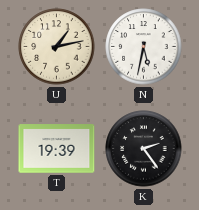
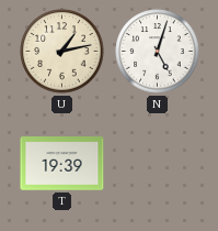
N: 5:32 -> 5:03 (158, 52)
K: 2:24 -> none (144, 149)
